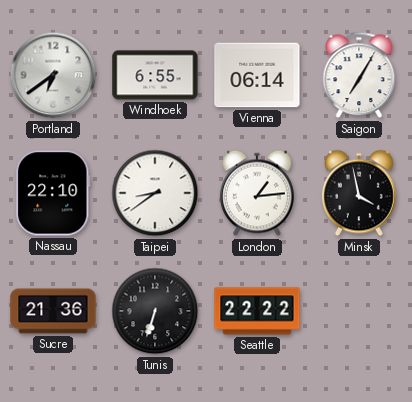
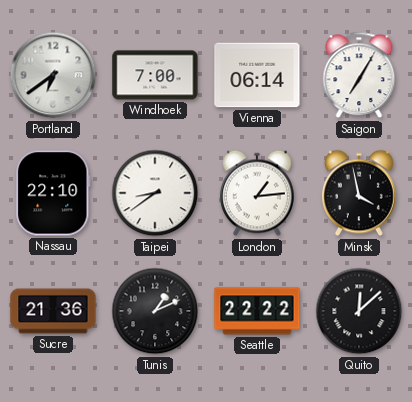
Windhoek: 6:55 -> 7:00 (155, 75)
Tunis: 6:33 -> 1:11 (155, 311)
Quito: none -> 12:08 (359, 311)
